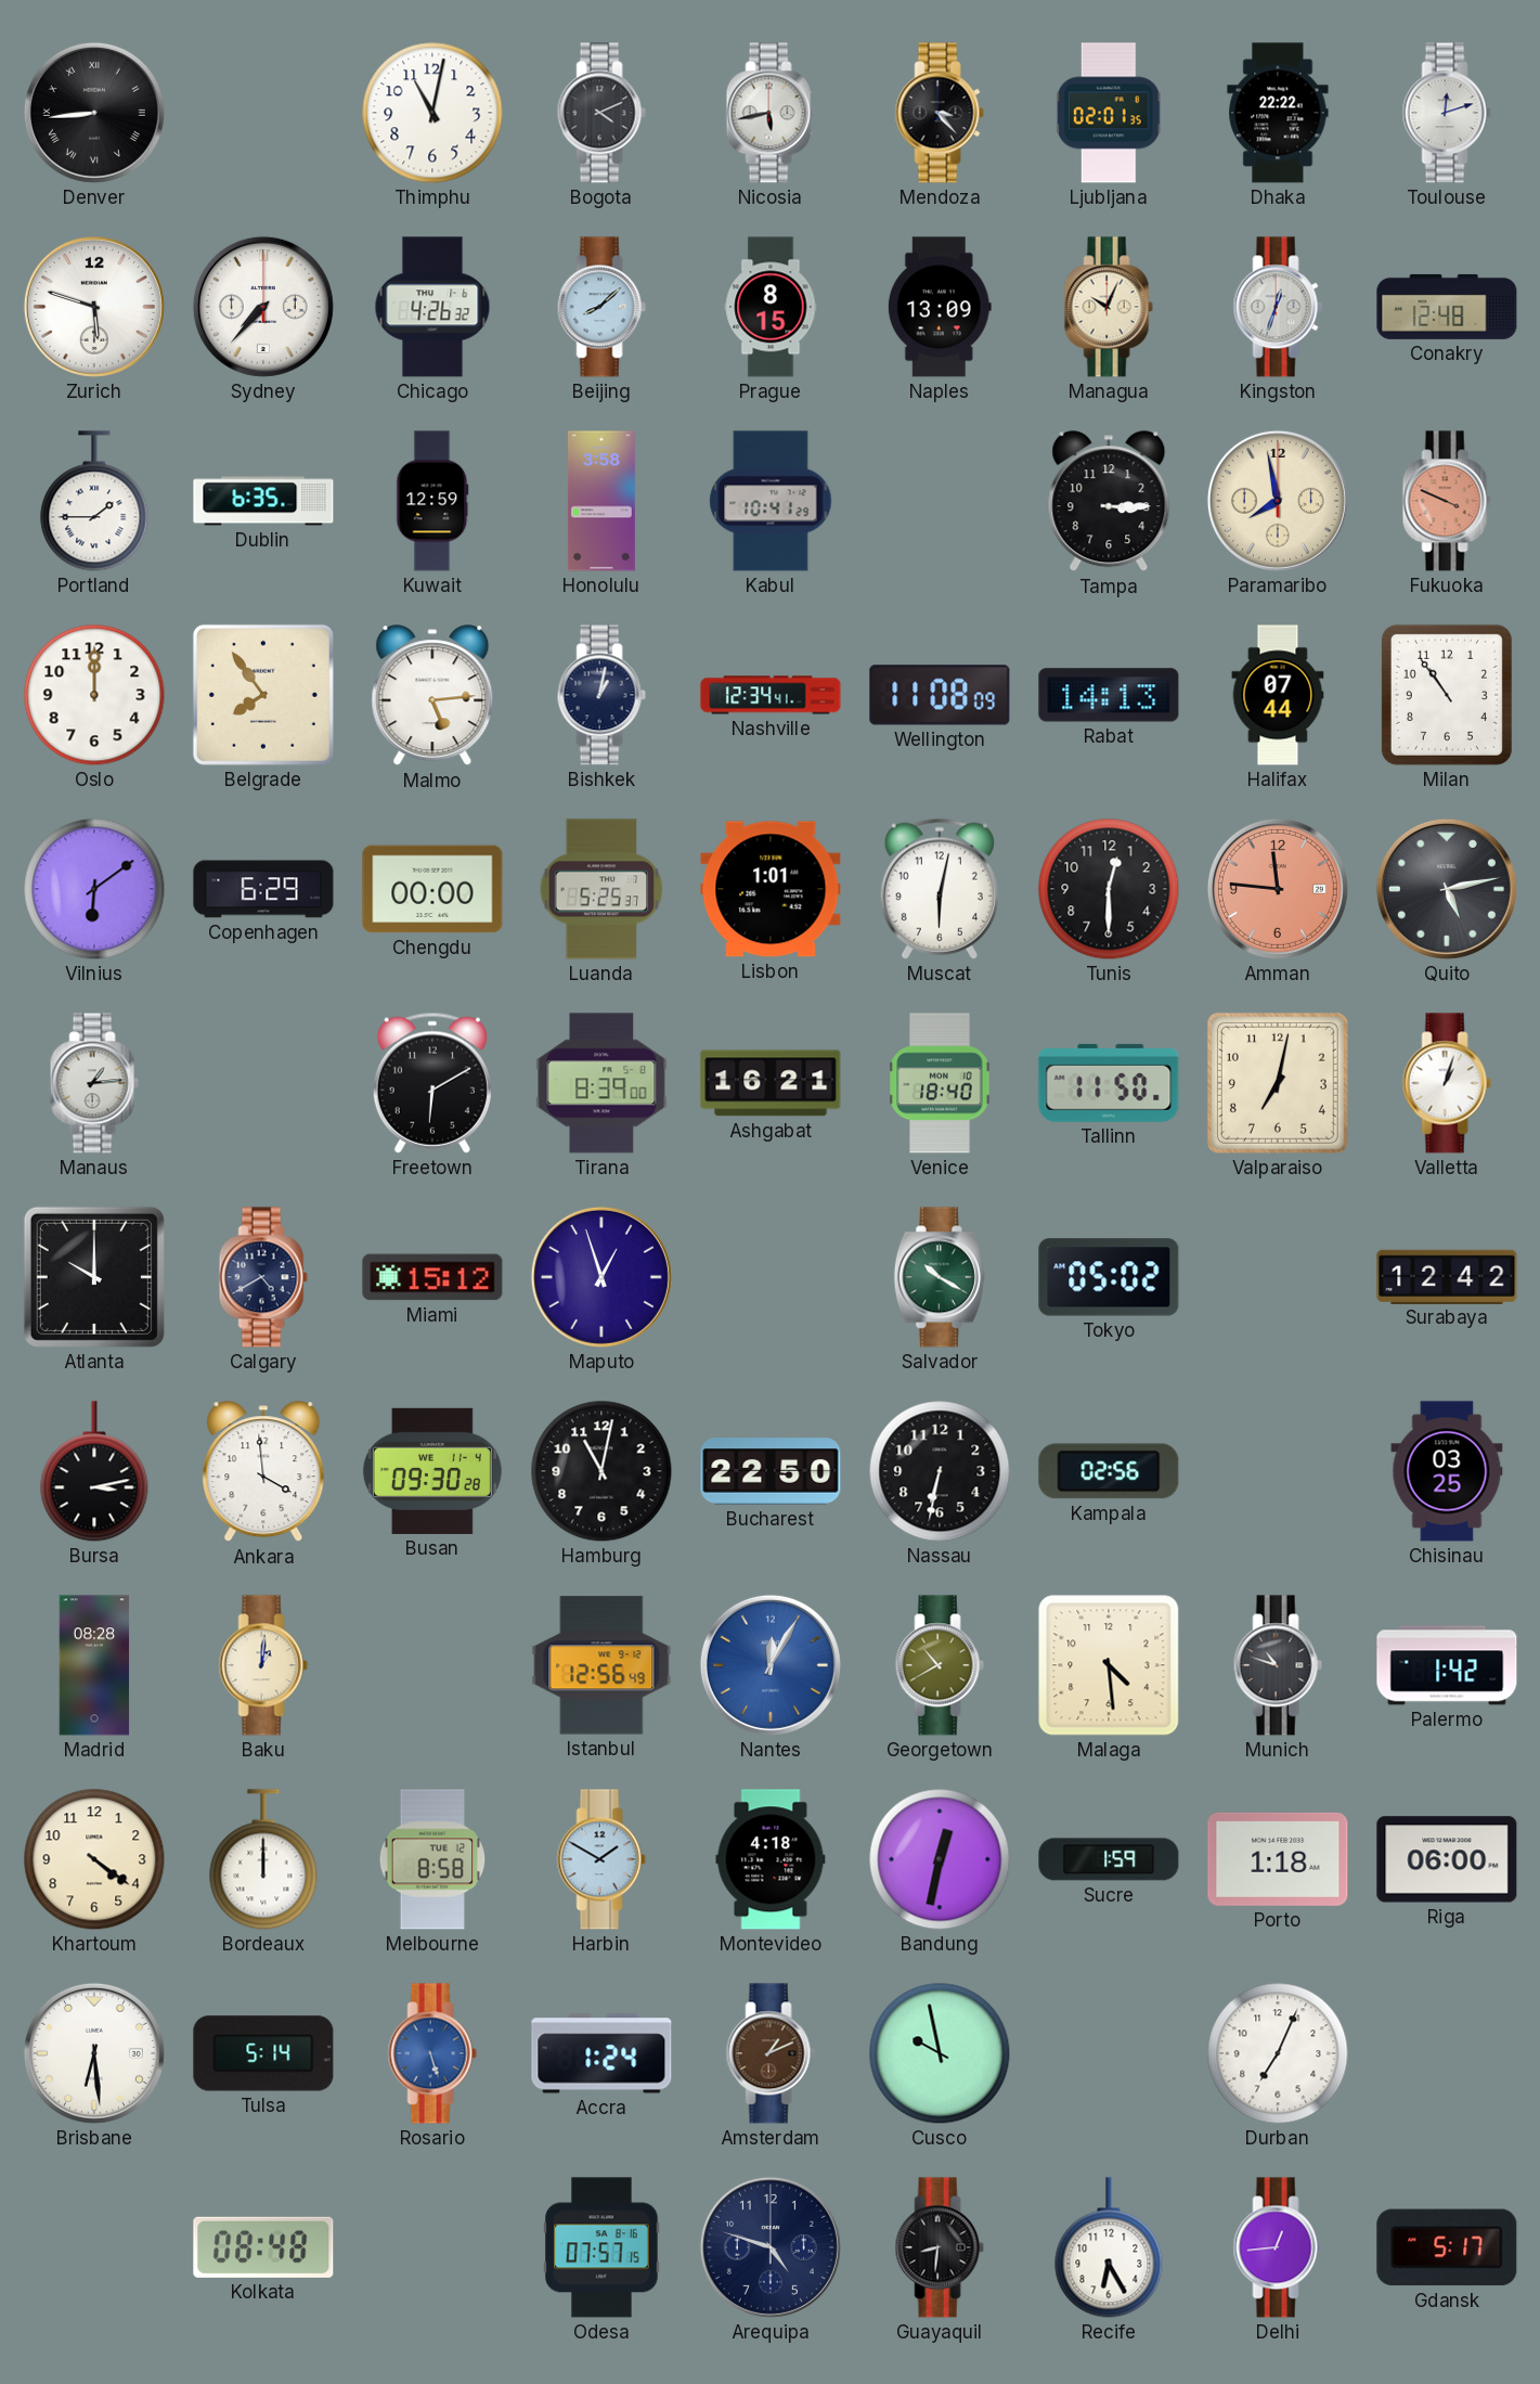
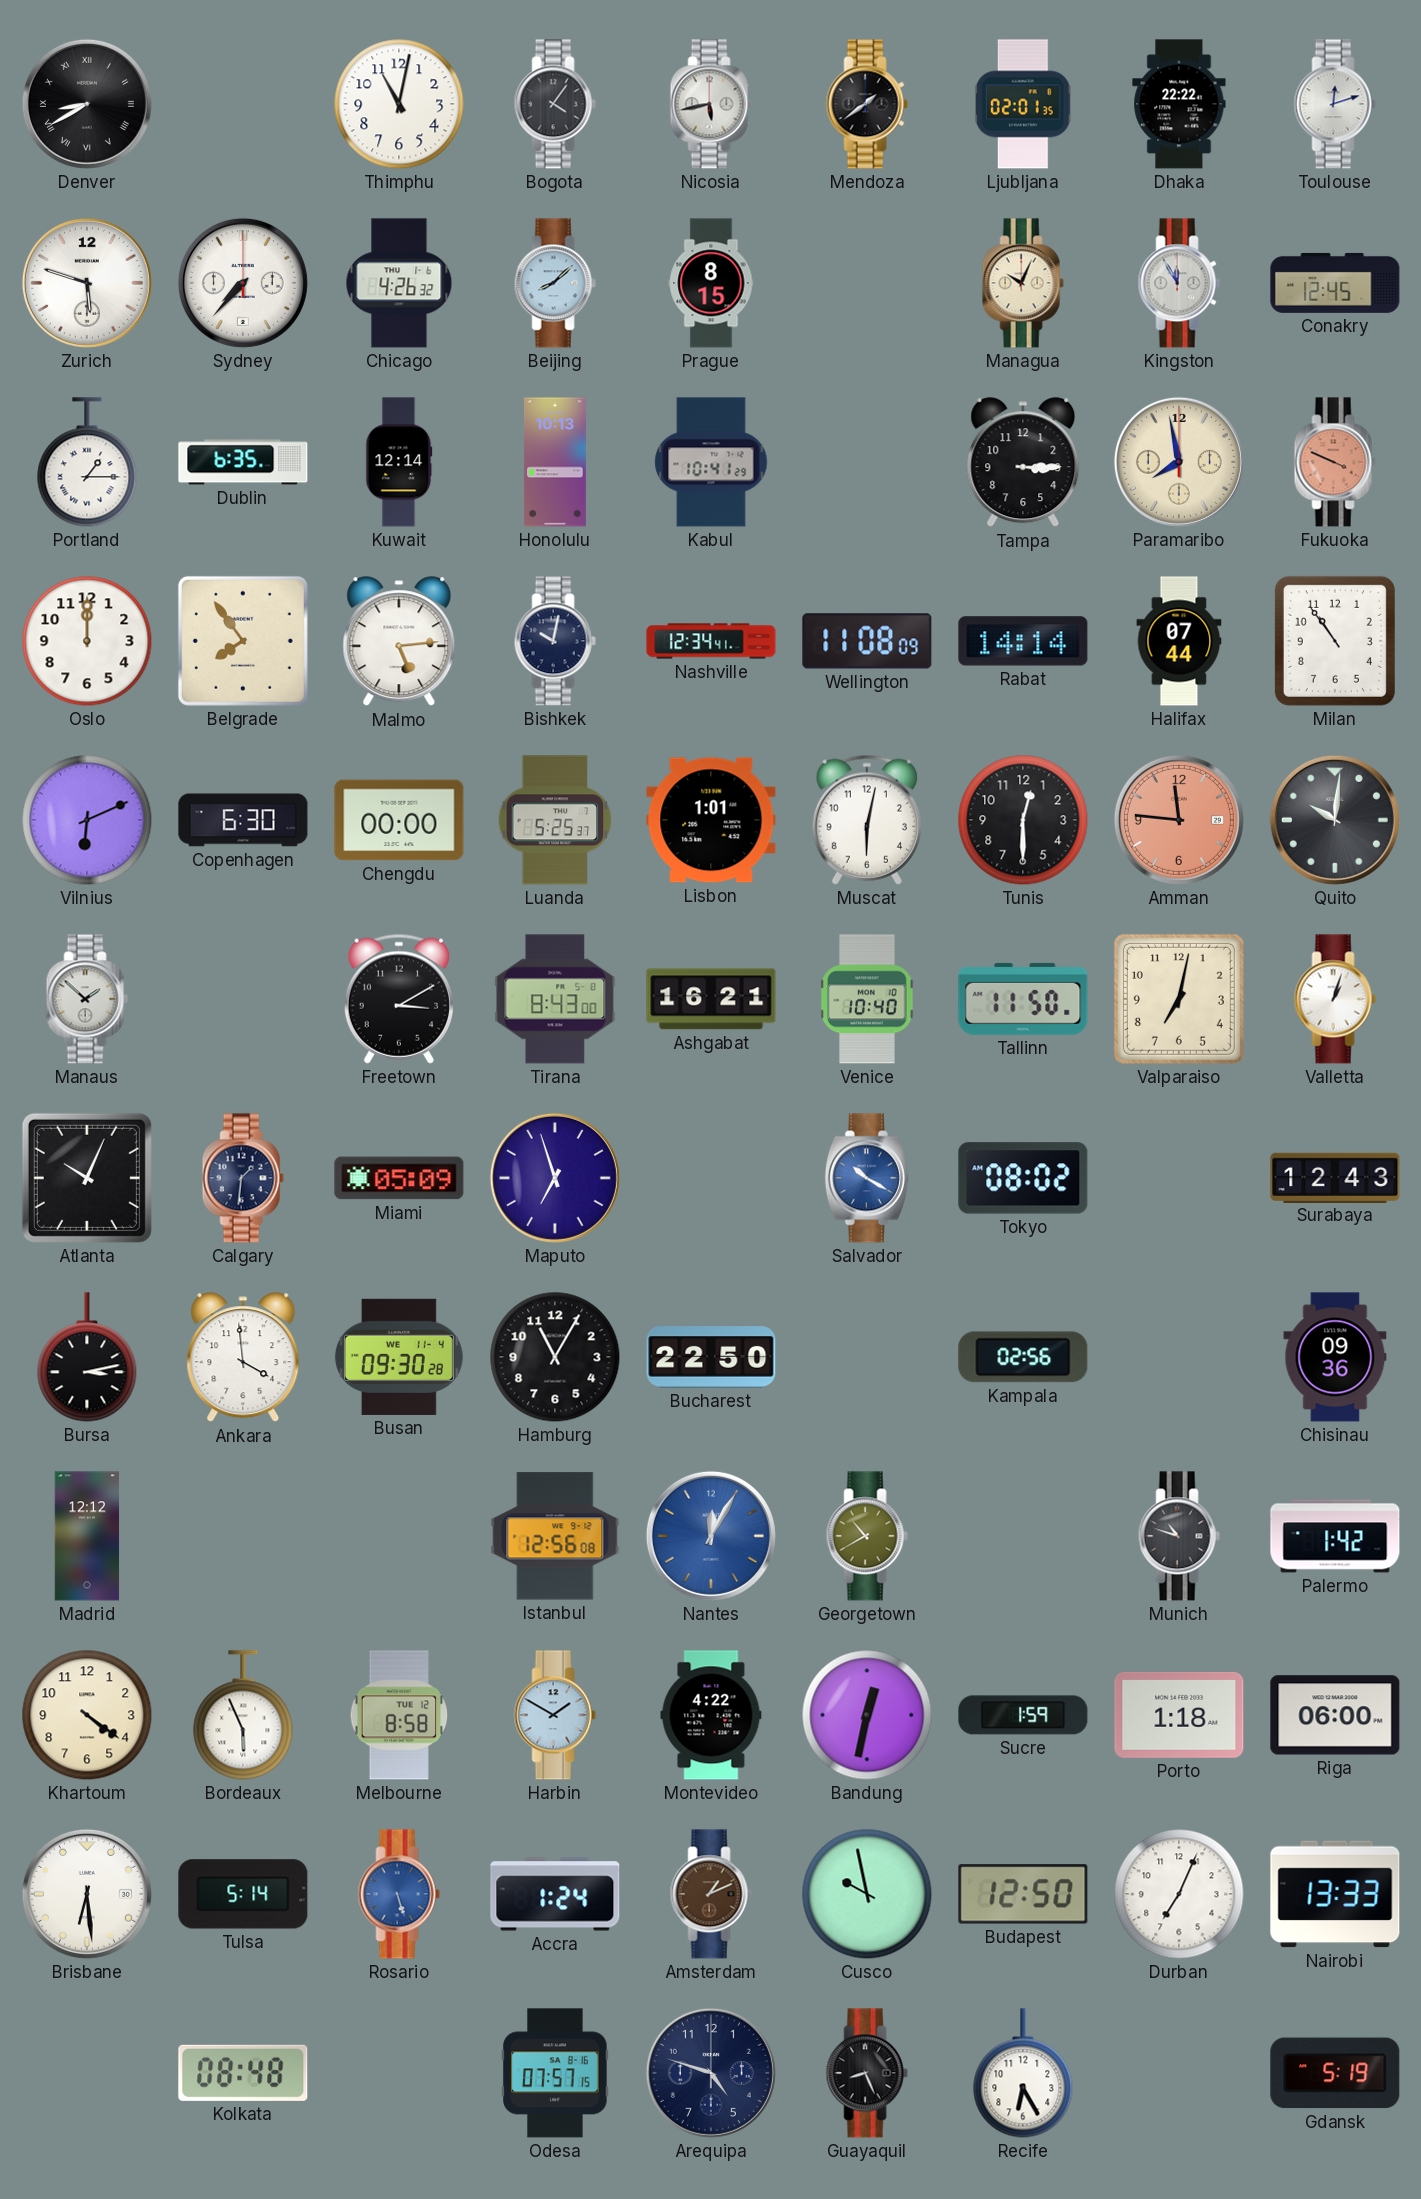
Denver: 8:44 -> 8:40 (87, 104)
Bogota: 4:11 -> 4:06 (555, 104)
Mendoza: 3:23 -> 1:39 (867, 104)
Naples: 13:09 -> none (940, 307)
Kingston: 12:33 -> 11:55 (1179, 283)
Conakry: 12:48 -> 12:45 (1335, 283)
Portland: 1:45 -> 1:15 (87, 462)
Kuwait: 12:59 -> 12:14 (399, 462)
Honolulu: 3:58 -> 10:13 (555, 462)
Bishkek: 1:02 -> 10:02 (555, 641)
Rabat: 14:13 -> 14:14 (1023, 641)
Vilnius: 6:09 -> 6:11 (87, 820)
Copenhagen: 6:29 -> 6:30 (243, 820)
Quito: 5:13 -> 10:01 (1335, 820)
Manaus: 1:14 -> 1:52 (87, 999)
Freetown: 6:10 -> 3:10 (399, 999)
Tirana: 8:39 -> 8:43 (555, 999)
Venice: 18:40 -> 10:40 (867, 999)
Atlanta: 10:00 -> 10:04 (87, 1178)
Calgary: 4:40 -> 1:31 (243, 1178)
Miami: 15:12 -> 05:09 (399, 1178)
Maputo: 12:57 -> 6:57 (555, 1178)
Salvador dial: green -> blue (867, 1178)
Tokyo: 05:02 -> 08:02 (1023, 1178)
Surabaya: 12:42 -> 12:43 (1335, 1177)
Hamburg: 11:02 -> 11:05 (555, 1357)
Nassau: 6:32 -> none (940, 1471)
Chisinau: 03:25 -> 09:36 (1335, 1357)
Madrid: 08:28 -> 12:12 (87, 1536)
Baku: 1:01 -> none (263, 1665)
Istanbul: 12:56:49 -> 12:56:08 (555, 1536)
Malaga: 4:29 -> none (1109, 1665)
Bordeaux: 12:00 -> 5:56 (243, 1715)
Montevideo: 4:18 -> 4:22 (711, 1715)
Budapest: none -> 12:50 (1023, 1894)
Nairobi: none -> 13:33 (1335, 1894)
Guayaquil: 8:31 -> 8:26 (867, 2073)
Delhi: 12:44 -> none (1278, 2247)
Gdansk: 5:17 -> 5:19 (1335, 2073)
